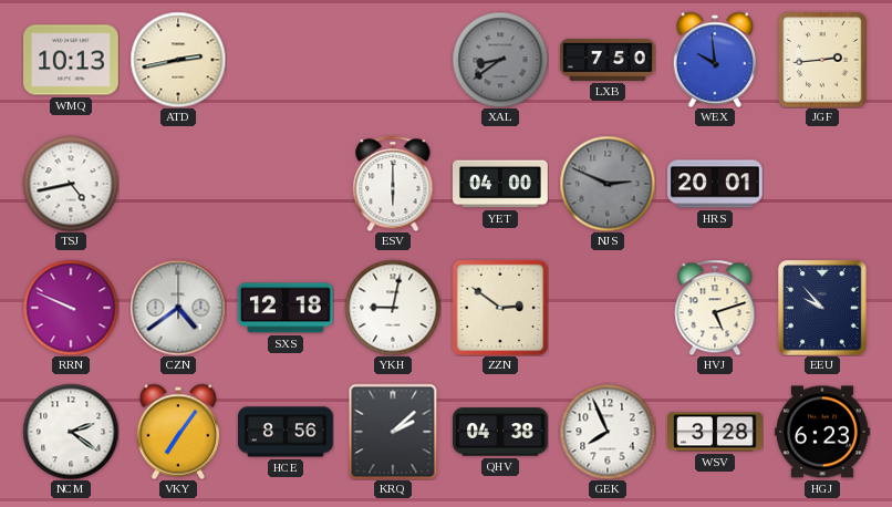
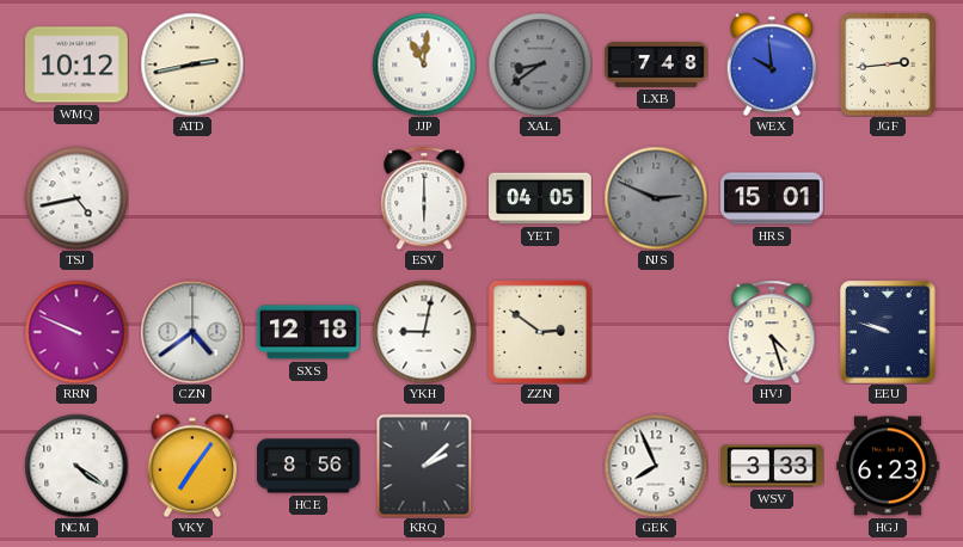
WMQ: 10:13 -> 10:12 (78, 64)
JJP: none -> 11:01 (424, 64)
LXB: 7:50 -> 7:48 (656, 64)
YET: 04:00 -> 04:05 (541, 198)
HRS: 20:01 -> 15:01 (773, 198)
HVJ: 5:12 -> 4:27 (772, 332)
EEU: 9:53 -> 9:48 (889, 332)
NCM: 2:21 -> 4:21 (76, 466)
QHV: 04:38 -> none (501, 432)
WSV: 3:28 -> 3:33 (773, 466)
